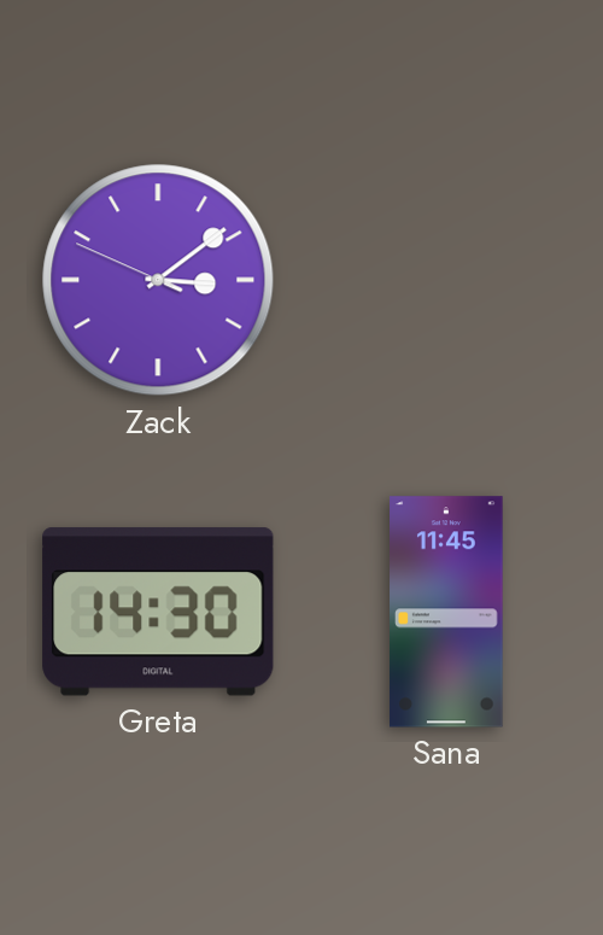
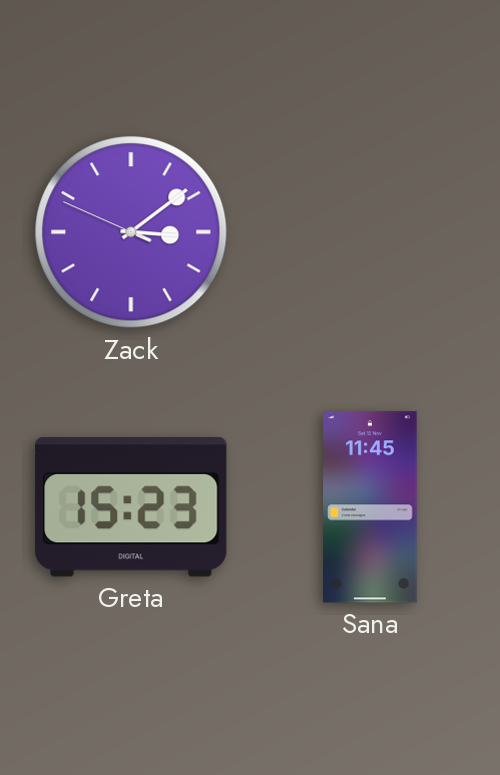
Greta: 14:30 -> 15:23 (131, 507)
